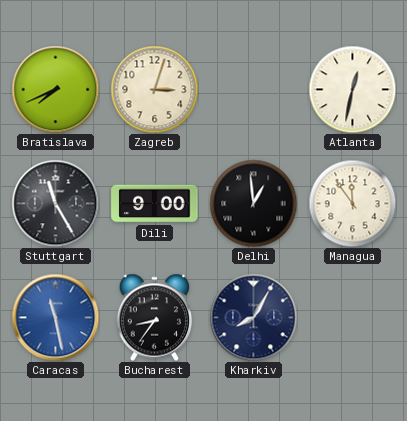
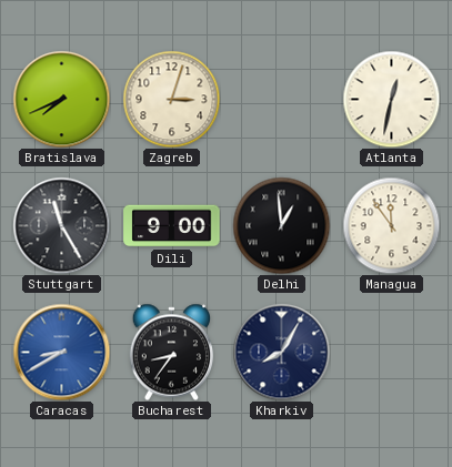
Caracas: 11:28 -> 8:40 (61, 352)
